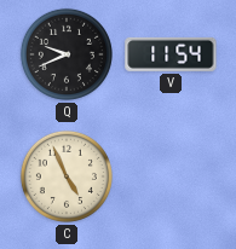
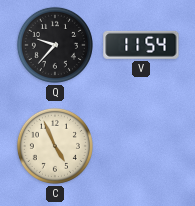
Q: 9:41 -> 9:37 (55, 45)
